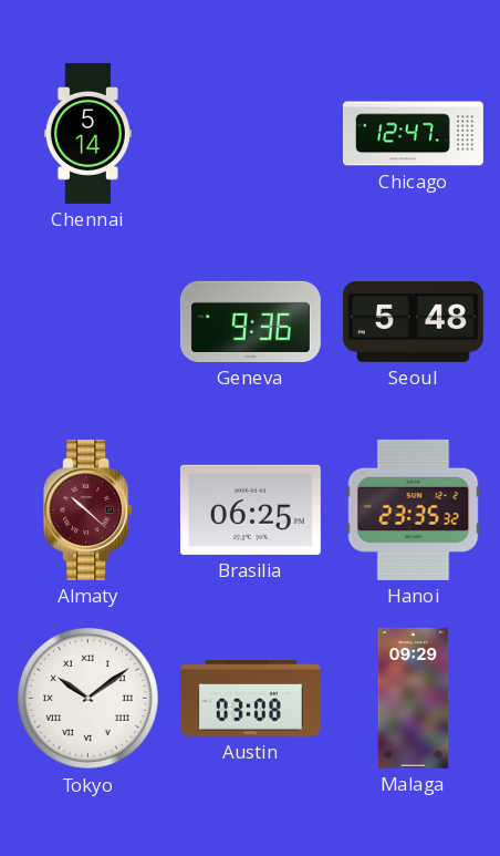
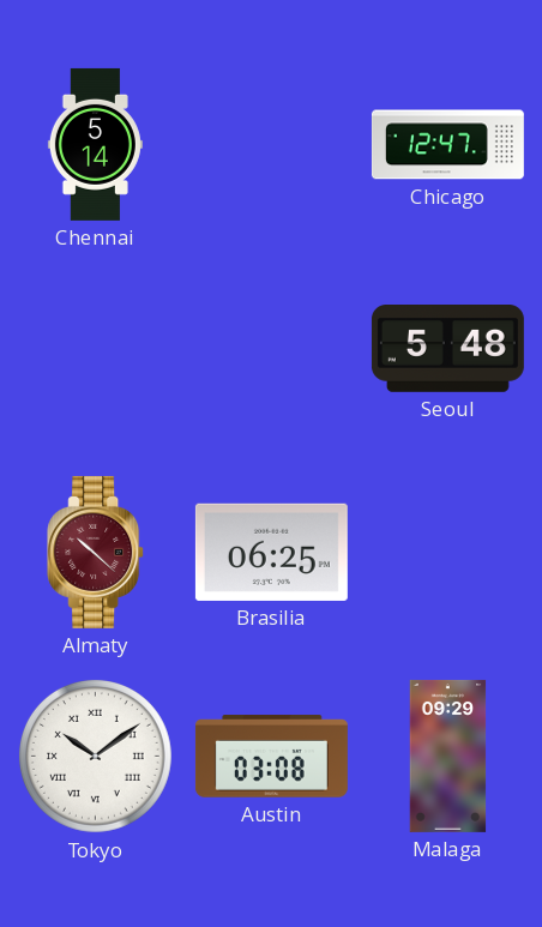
Geneva: 9:36 -> none (250, 321)
Hanoi: 23:35 -> none (414, 509)
